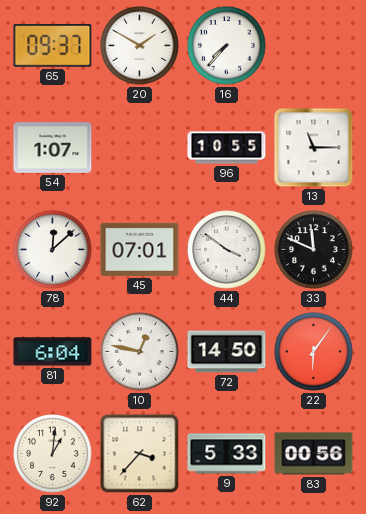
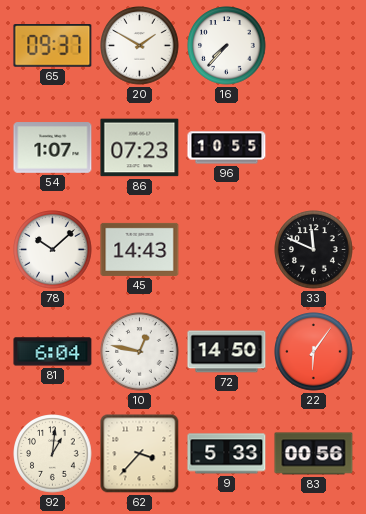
86: none -> 07:23 (140, 148)
13: 11:15 -> none (314, 148)
78: 12:08 -> 10:08 (53, 250)
45: 07:01 -> 14:43 (140, 249)
44: 3:51 -> none (227, 250)
